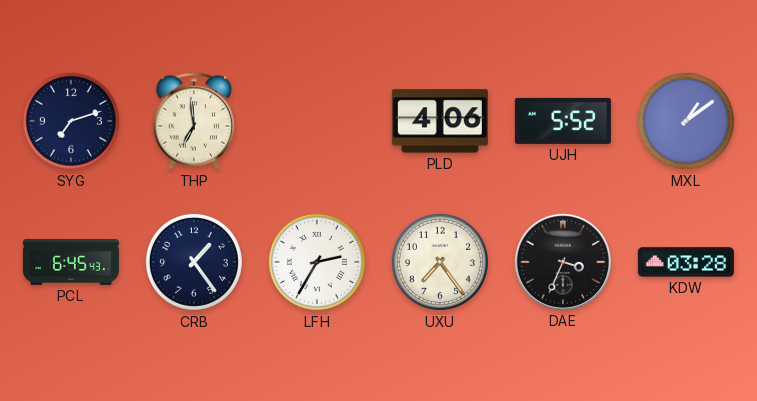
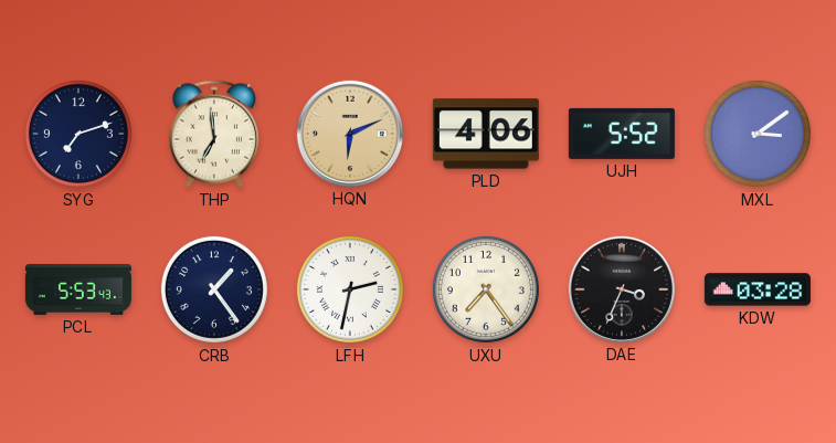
HQN: none -> 6:11 (350, 134)
MXL: 1:09 -> 3:09 (758, 134)
PCL: 6:45 -> 5:53 (78, 291)
LFH: 2:35 -> 2:32 (350, 289)
